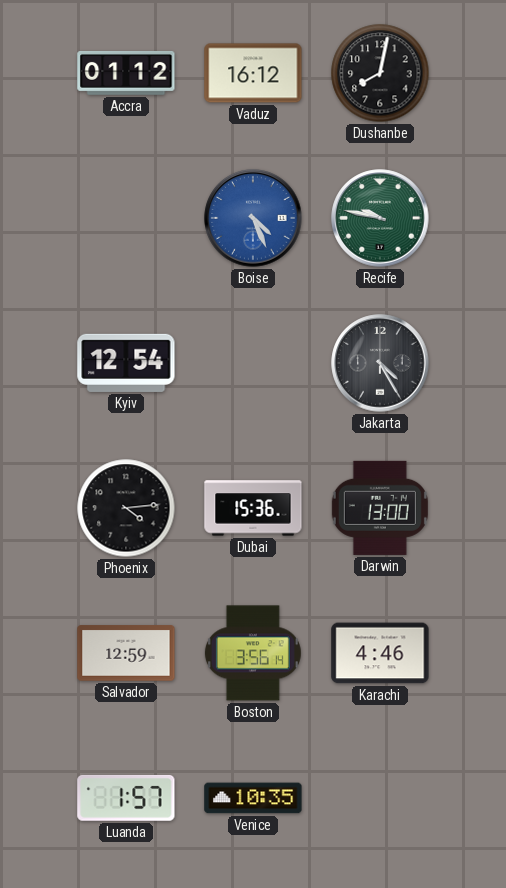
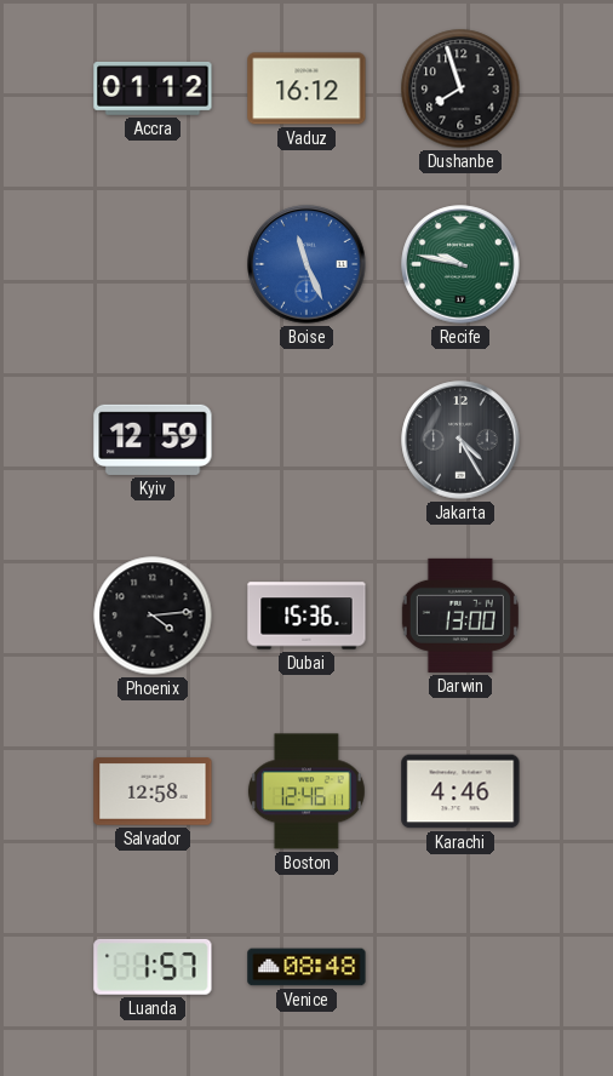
Dushanbe: 8:02 -> 7:57 (460, 88)
Boise: 4:26 -> 11:26 (306, 264)
Kyiv: 12:54 -> 12:59 (153, 440)
Salvador: 12:59 -> 12:58 (153, 791)
Boston: 3:56 -> 12:46 (306, 791)
Venice: 10:35 -> 08:48 (306, 967)
